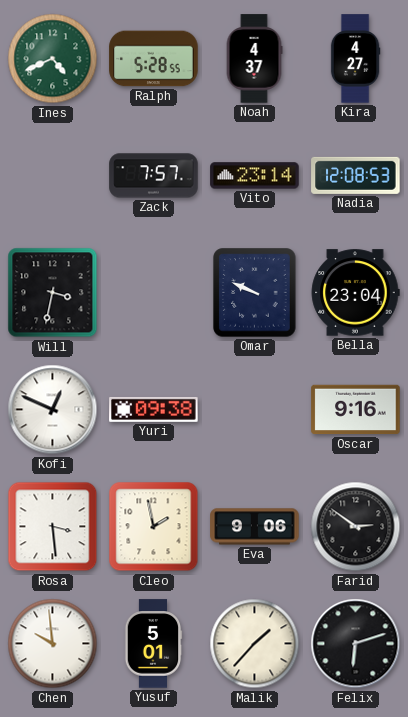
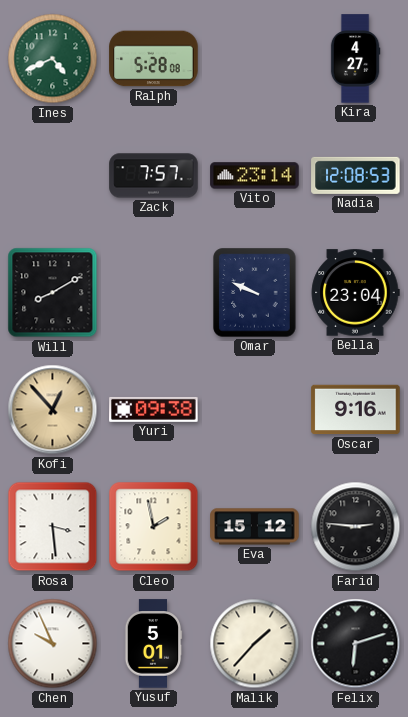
Ralph: 5:28:55 -> 5:28:08 (154, 59)
Noah: 4:37 -> none (254, 59)
Will: 3:32 -> 8:10 (53, 293)
Kofi: 12:49 -> 12:53 (53, 410)
Kofi dial: white -> champagne (53, 410)
Eva: 9:06 -> 15:12 (255, 527)
Farid: 2:51 -> 2:46 (356, 527)
Chen: 9:59 -> 9:56 (53, 644)
